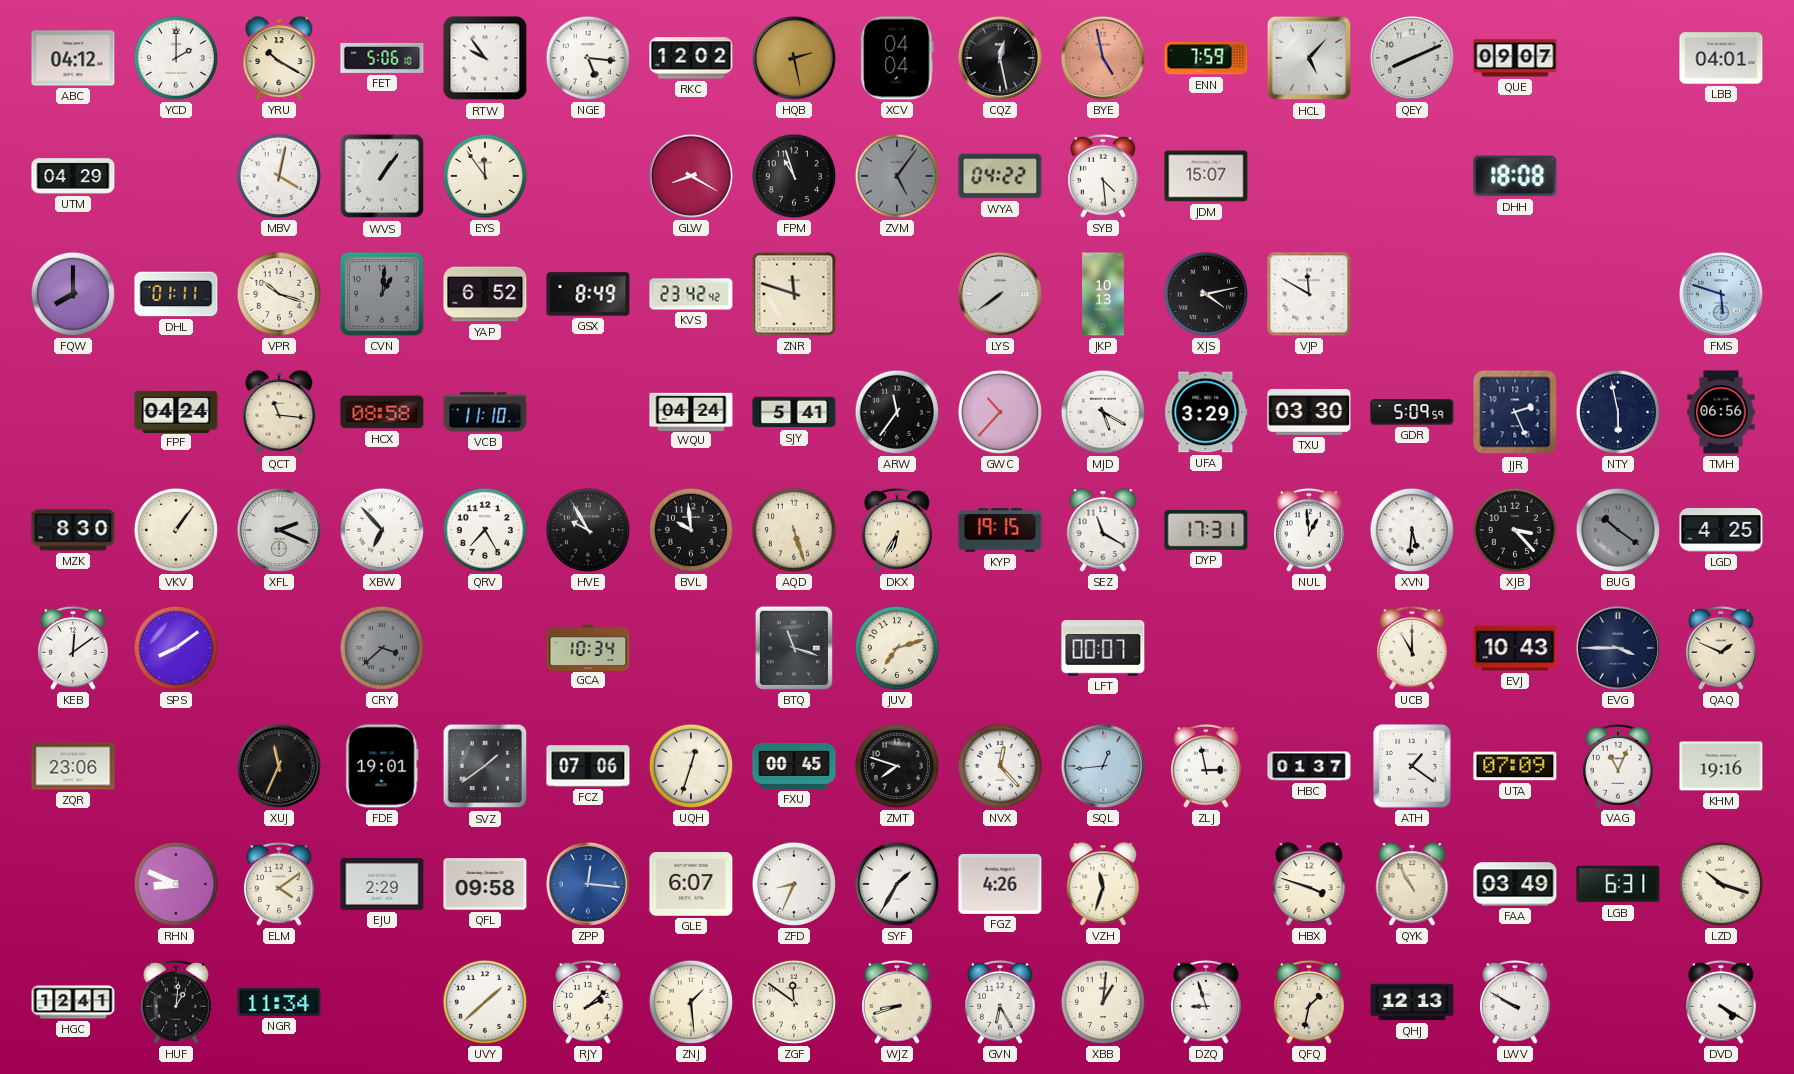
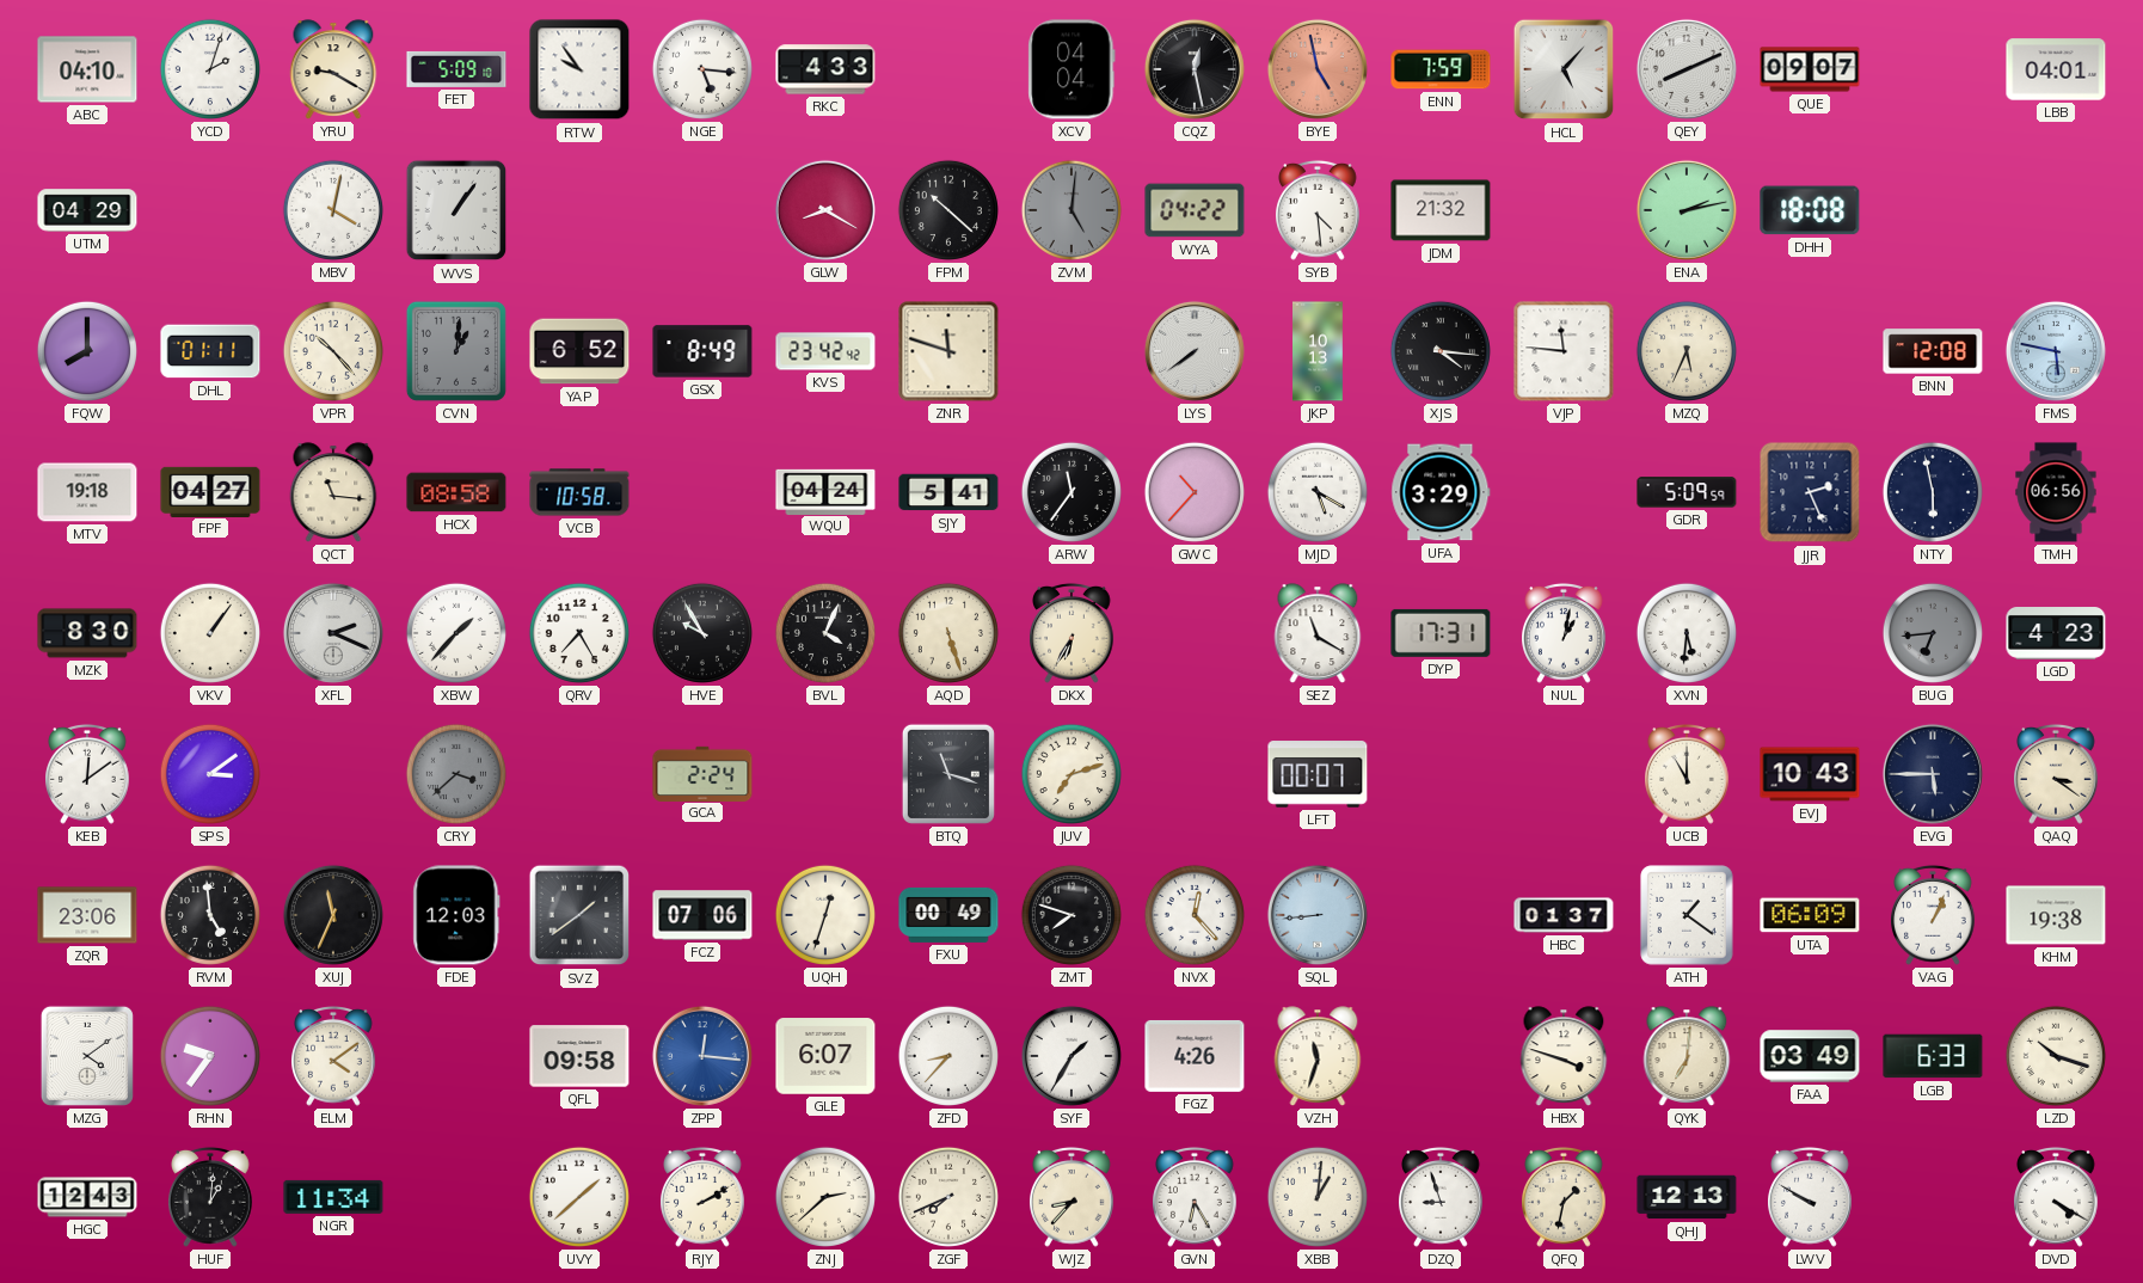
ABC: 04:12 -> 04:10 (87, 69)
YCD: 2:00 -> 2:03 (210, 69)
YRU: 10:20 -> 9:20 (333, 69)
FET: 5:06 -> 5:09 (456, 69)
RKC: 12:02 -> 4:33 (825, 69)
HQB: 2:28 -> none (794, 58)
EYS: 11:54 -> none (485, 176)
FPM: 10:57 -> 10:22 (948, 210)
ZVM: 5:06 -> 5:01 (1071, 210)
JDM: 15:07 -> 21:32 (1441, 210)
ENA: none -> 2:13 (1687, 210)
VPR: 10:18 -> 10:23 (333, 351)
XJS: 4:13 -> 4:16 (1441, 351)
VJP: 11:50 -> 11:46 (1564, 351)
MZQ: none -> 5:34 (1687, 351)
BNN: none -> 12:08 (1933, 351)
FMS: 5:48 -> 5:47 (2056, 351)
MTV: none -> 19:18 (87, 492)
FPF: 04:24 -> 04:27 (210, 491)
VCB: 11:10 -> 10:58 (579, 492)
TXU: 03:30 -> none (1309, 412)
XBW: 6:53 -> 1:37 (456, 633)
BVL: 9:59 -> 4:04 (825, 633)
KYP: 19:15 -> none (1000, 530)
NUL: 12:59 -> 1:02 (1565, 633)
XJB: 3:23 -> none (1515, 530)
BUG: 10:21 -> 6:44 (1933, 633)
LGD: 4:25 -> 4:23 (2056, 634)
SPS: 8:09 -> 3:09 (210, 774)
GCA: 10:34 -> 2:24 (702, 773)
EVG: 3:45 -> 5:45 (1933, 774)
QAQ: 1:49 -> 3:21 (2057, 774)
RVM: none -> 4:59 (210, 915)
FDE: 19:01 -> 12:03 (456, 915)
FXU: 00:45 -> 00:49 (948, 915)
SQL: 12:44 -> 8:44 (1318, 915)
ZLJ: 2:58 -> none (1207, 766)
UTA: 07:09 -> 06:09 (1810, 915)
VAG: 11:04 -> 1:04 (1934, 915)
KHM: 19:16 -> 19:38 (2056, 915)
MZG: none -> 4:09 (87, 1056)
RHN: 8:49 -> 9:36 (210, 1056)
EJU: 2:29 -> none (382, 884)
ZFD: 8:34 -> 8:37 (948, 1056)
QYK: 10:55 -> 7:01 (1687, 1056)
LGB: 6:31 -> 6:33 (1933, 1056)
HGC: 12:41 -> 12:43 (87, 1197)
RJY: 2:08 -> 2:10 (704, 1197)
ZNJ: 1:29 -> 2:38 (825, 1197)
ZGF: 11:51 -> 7:41 (948, 1197)
WJZ: 8:42 -> 8:37 (1073, 1197)
